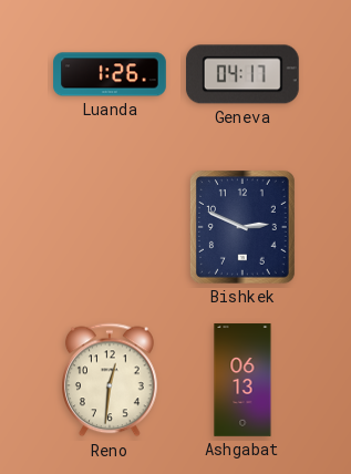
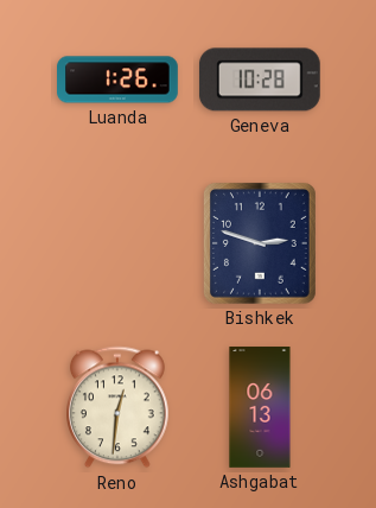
Geneva: 04:17 -> 10:28 (260, 80)
Bishkek: 2:49 -> 2:48 (260, 243)
